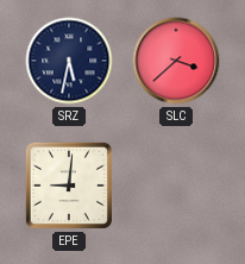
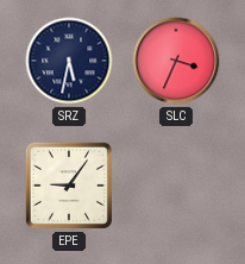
SLC: 3:38 -> 3:34 (176, 61)
EPE: 9:01 -> 9:06 (69, 186)
